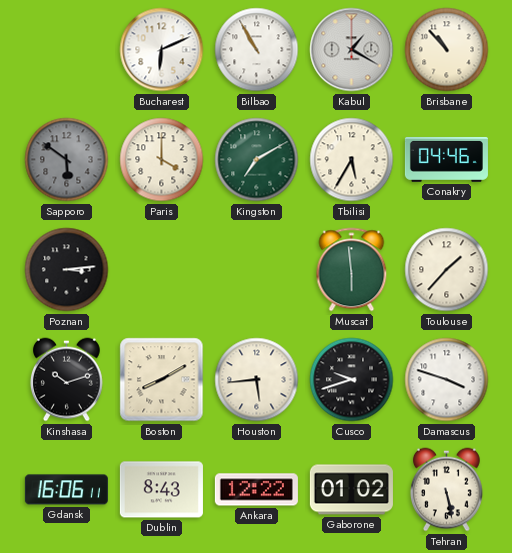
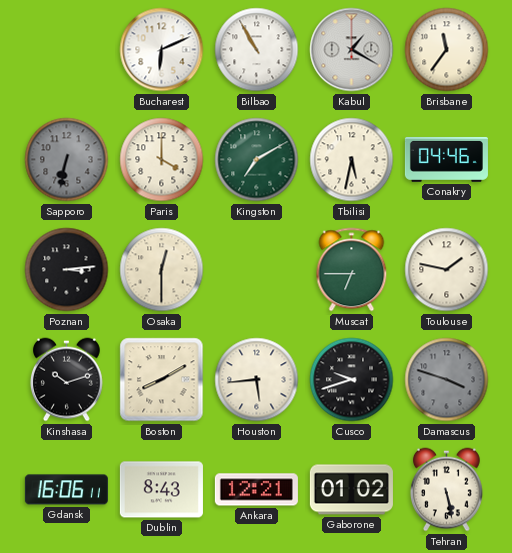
Brisbane: 10:53 -> 11:36 (447, 50)
Sapporo: 5:51 -> 6:32 (67, 160)
Tbilisi: 5:35 -> 5:32 (352, 160)
Osaka: none -> 12:30 (162, 270)
Muscat: 5:59 -> 6:45 (352, 270)
Toulouse: 1:37 -> 1:47 (447, 270)
Damascus dial: white -> grey (447, 380)
Ankara: 12:22 -> 12:21 (256, 490)
